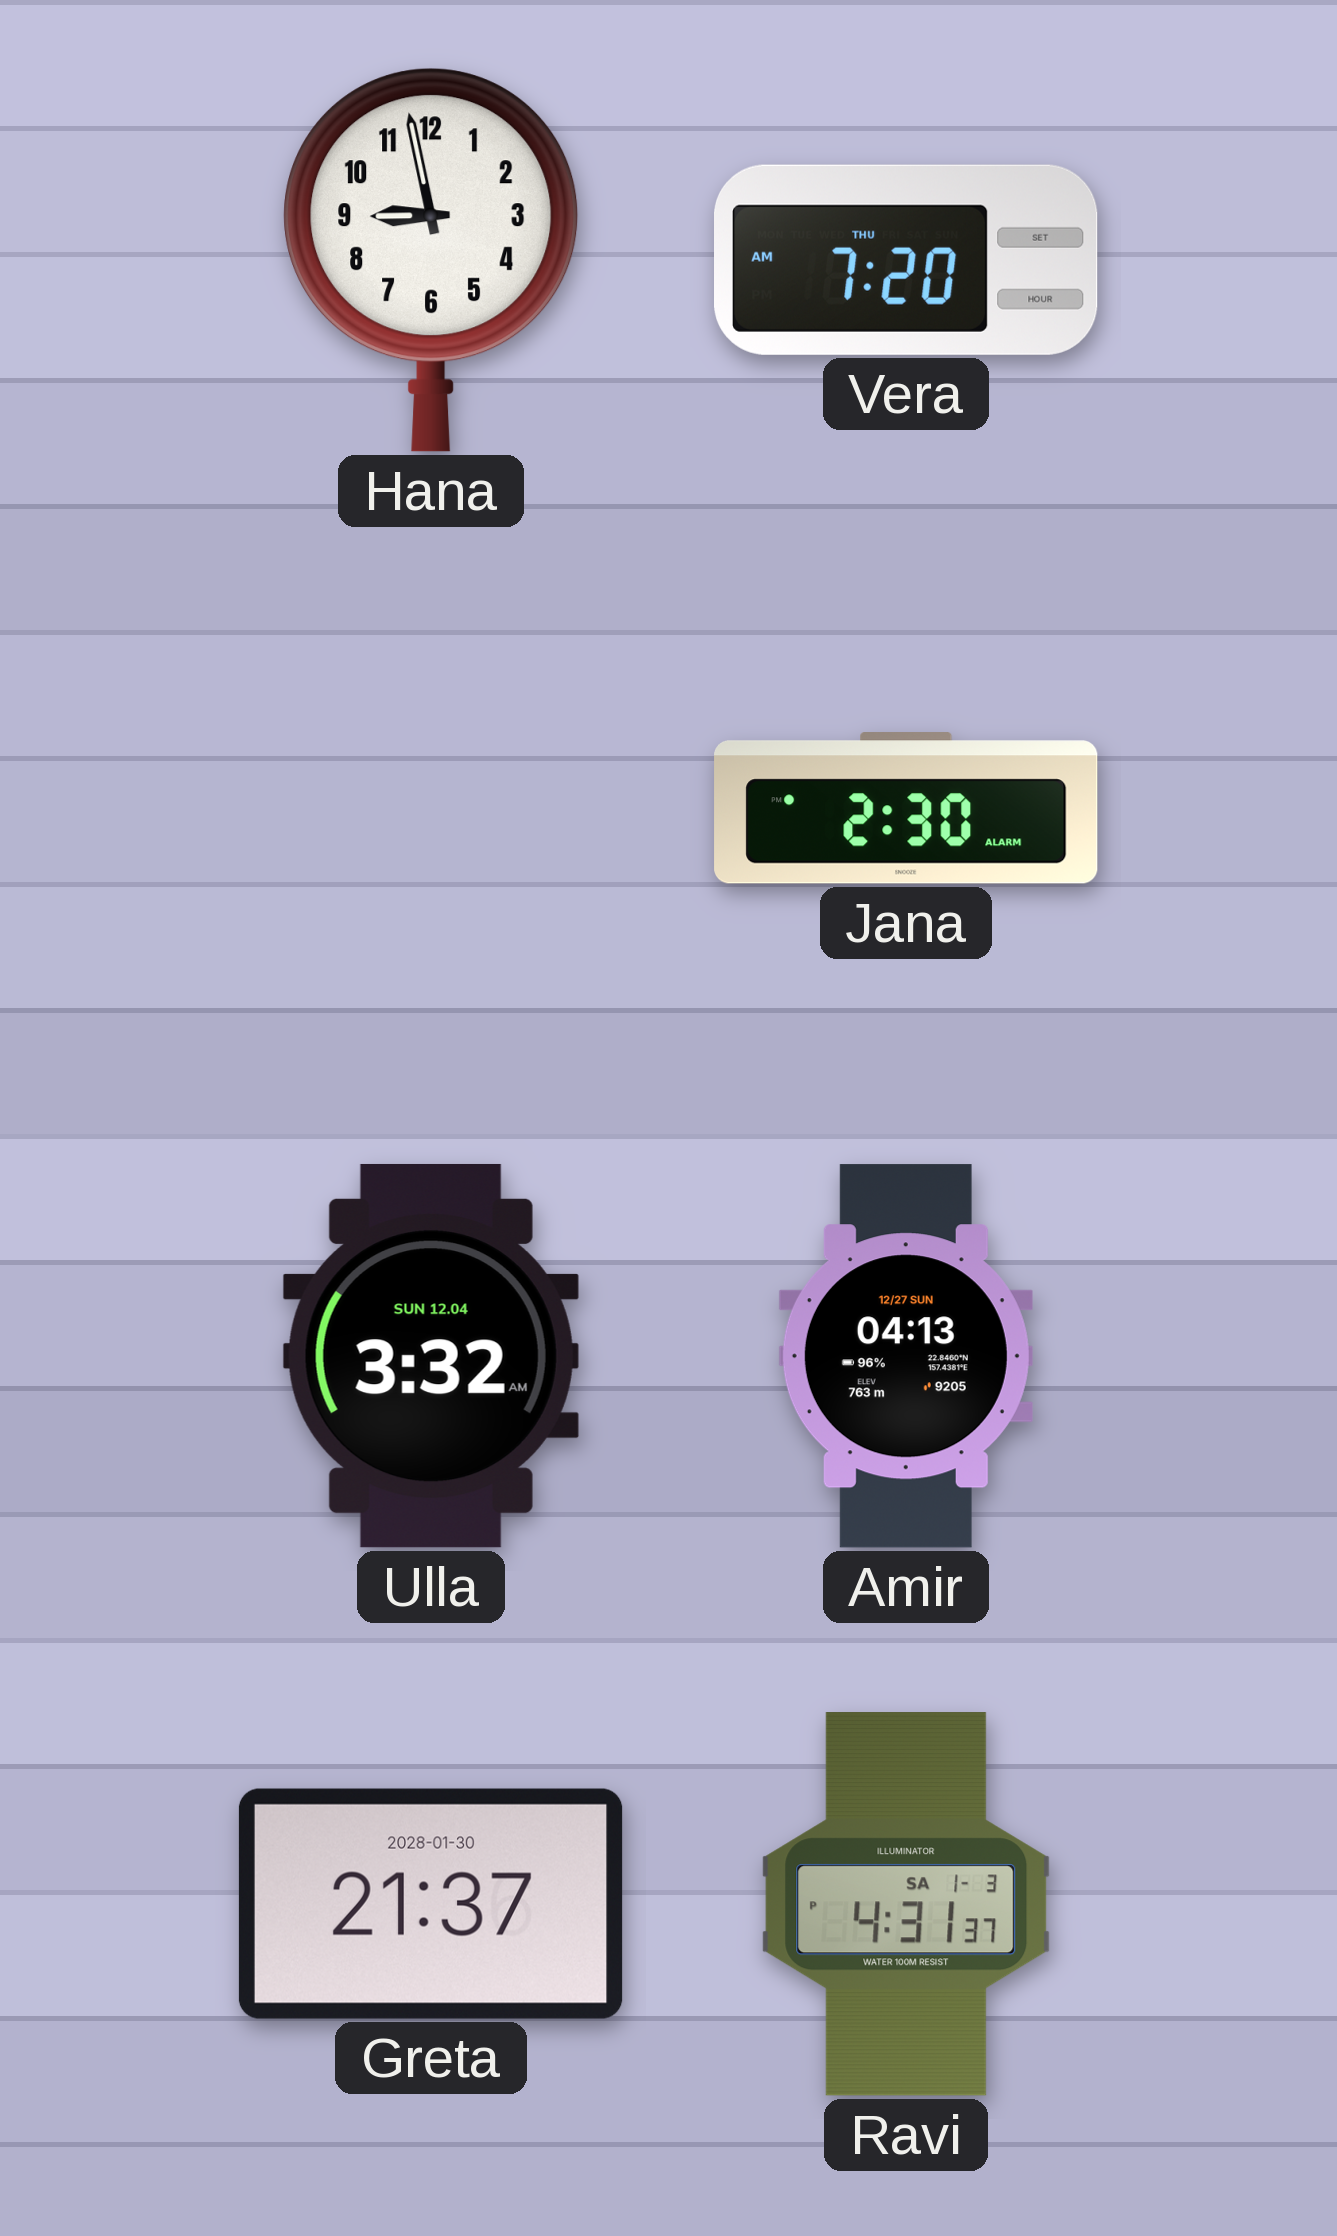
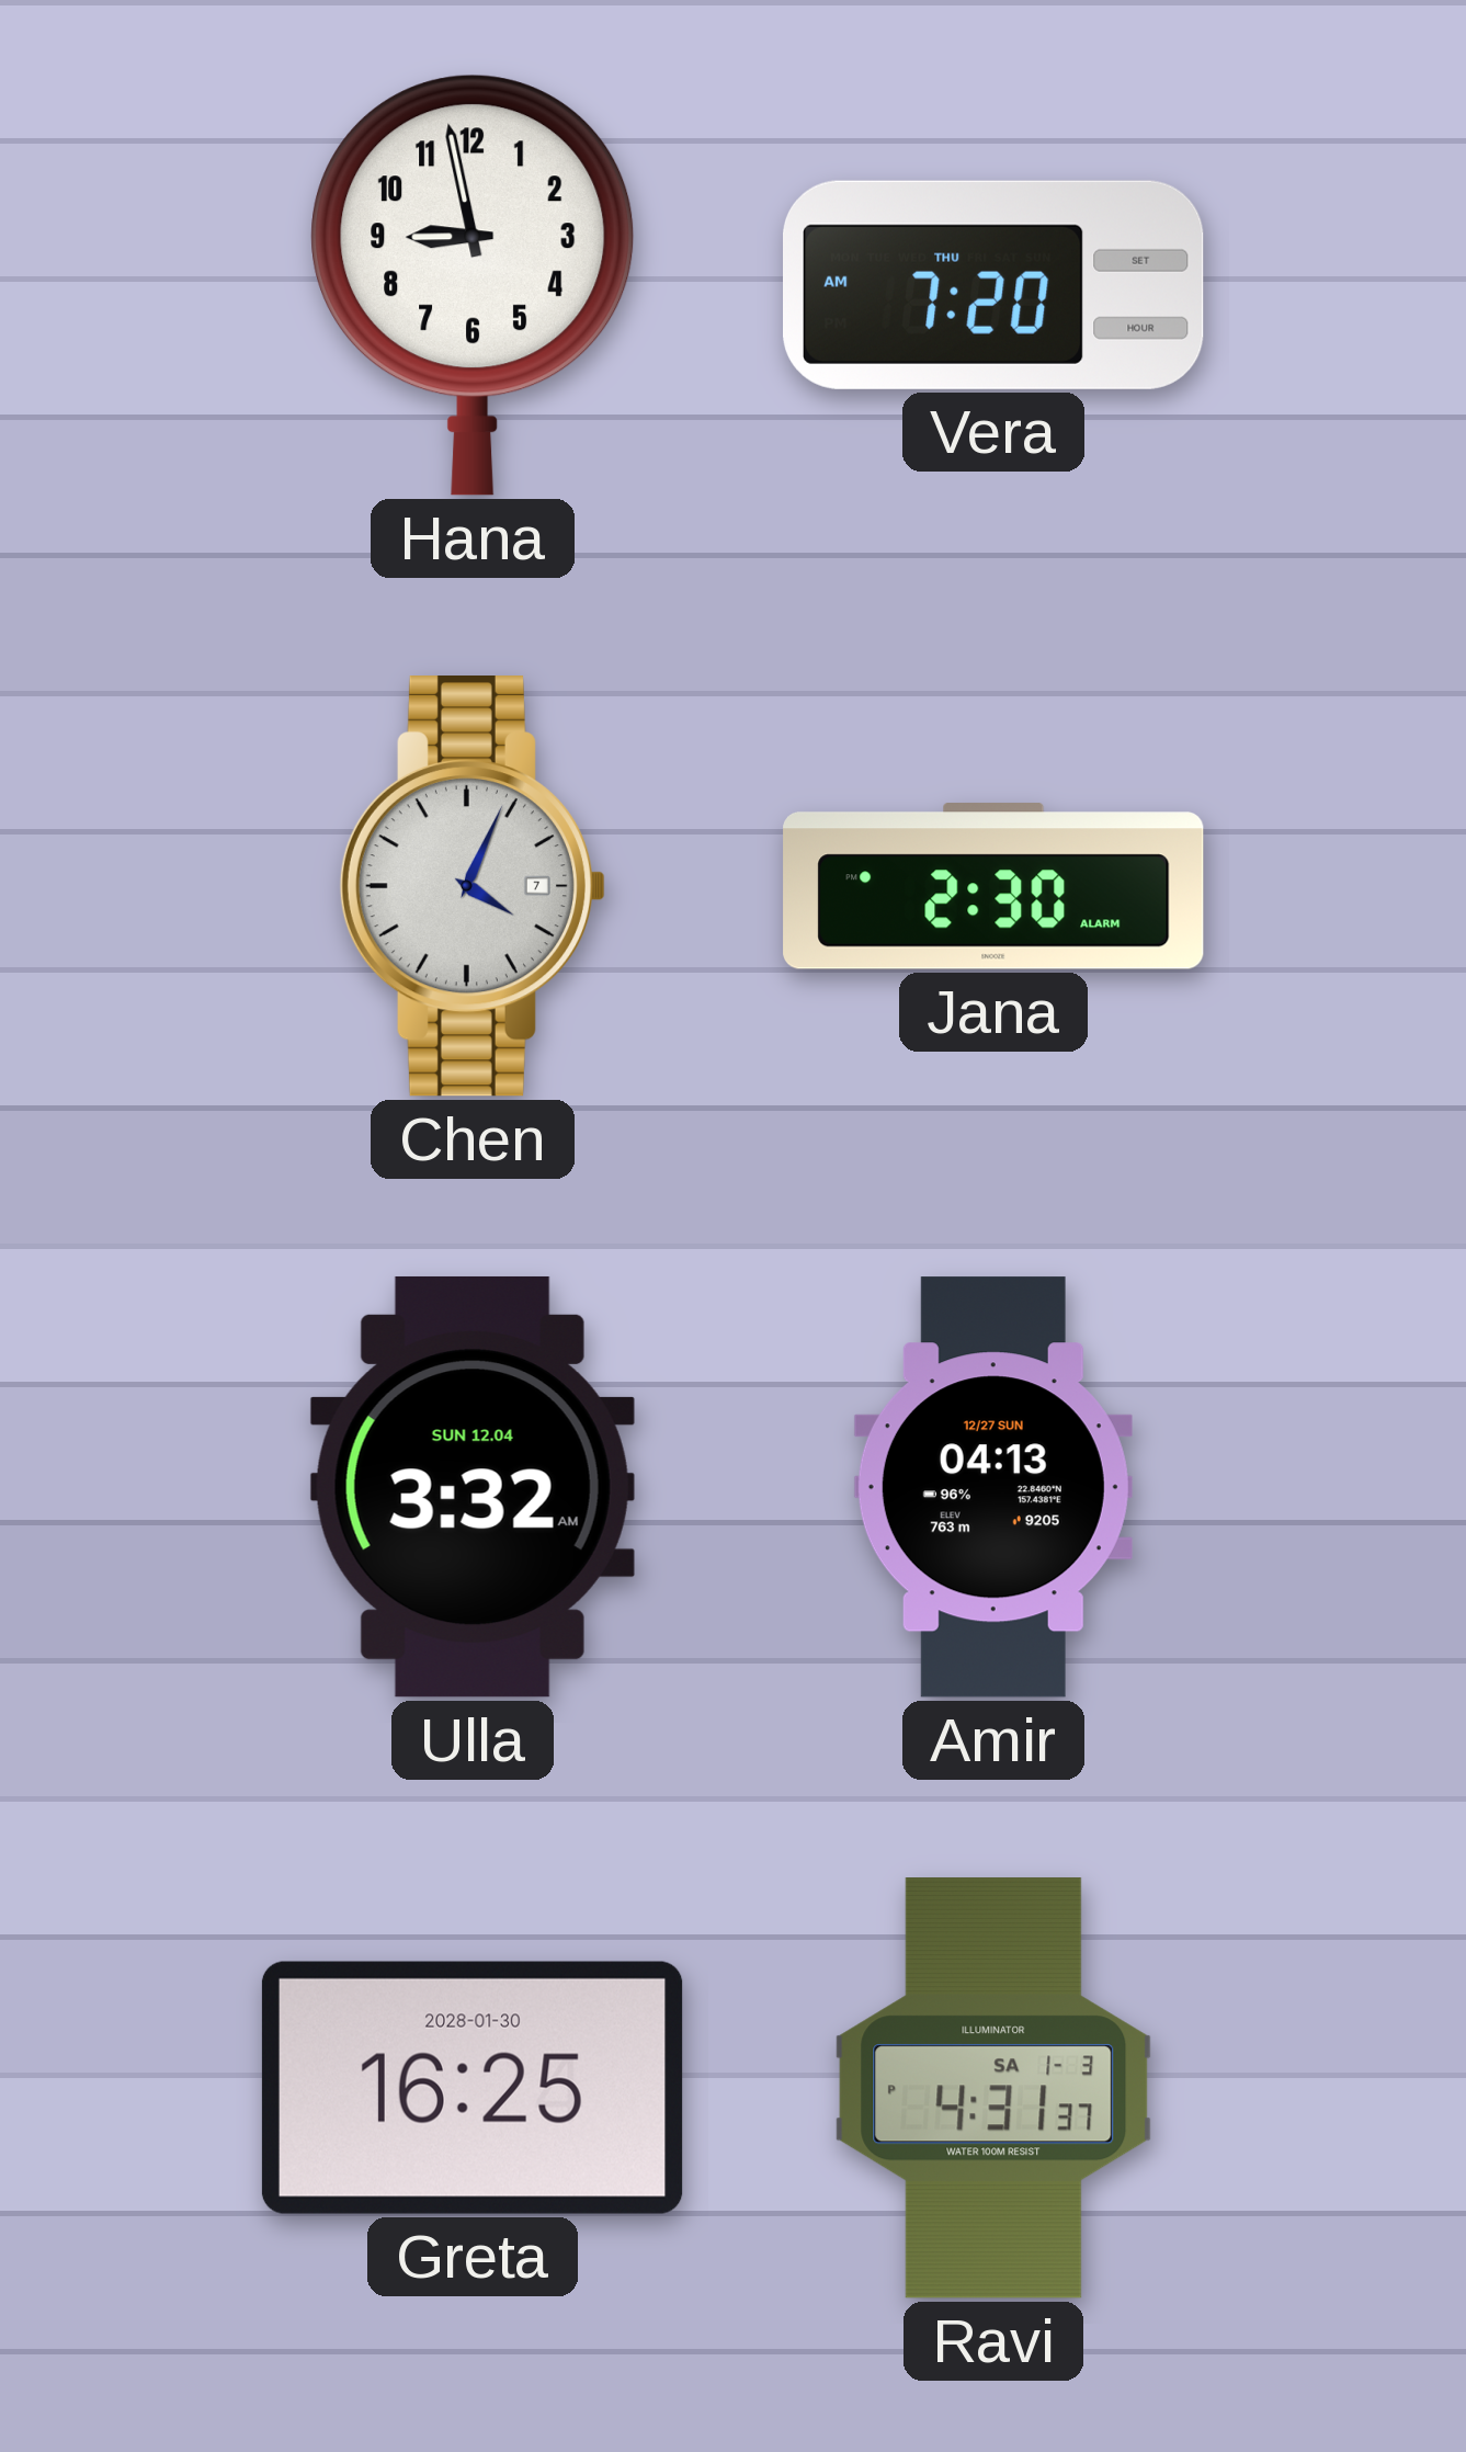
Chen: none -> 4:04 (473, 886)
Greta: 21:37 -> 16:25 (473, 2088)
